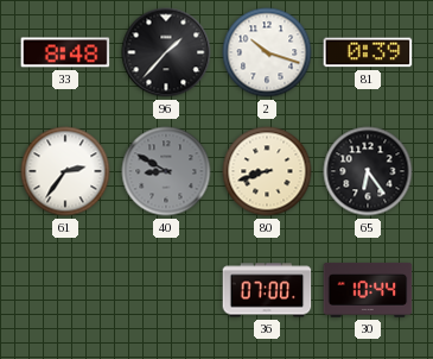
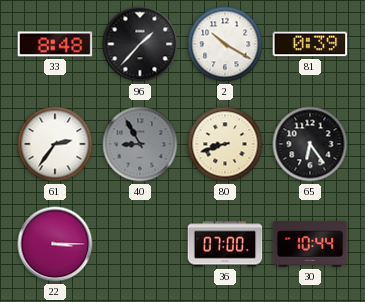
2: 10:18 -> 10:20 (225, 44)
40: 8:50 -> 8:55 (140, 144)
22: none -> 3:15 (55, 244)
